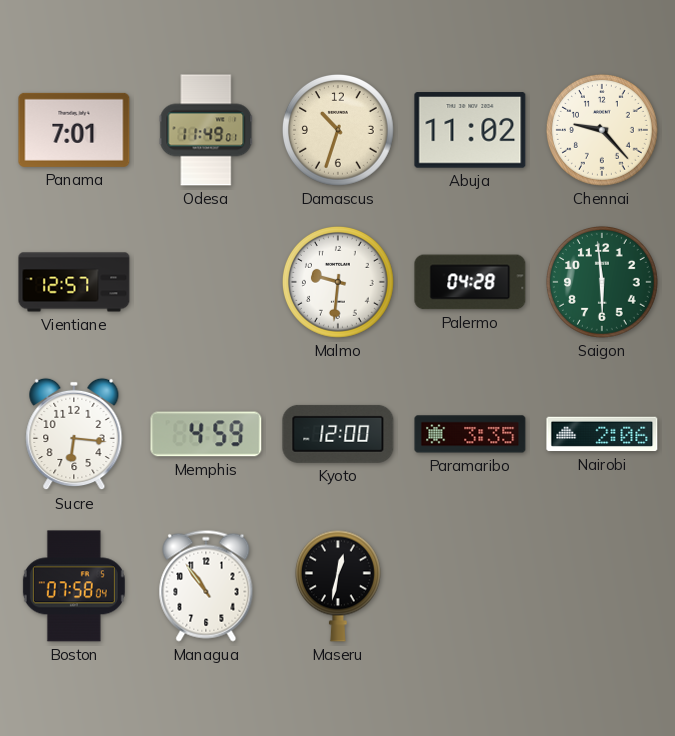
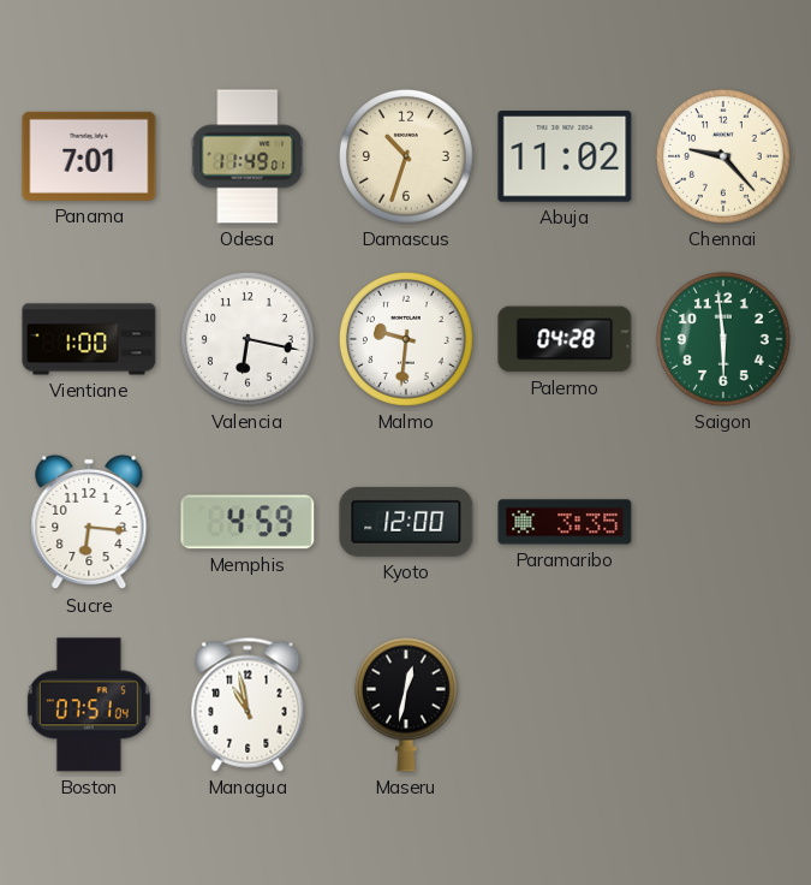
Vientiane: 12:57 -> 1:00 (89, 339)
Valencia: none -> 6:17 (249, 339)
Nairobi: 2:06 -> none (602, 434)
Boston: 07:58 -> 07:51 (89, 705)
Managua: 10:54 -> 10:58 (248, 705)
